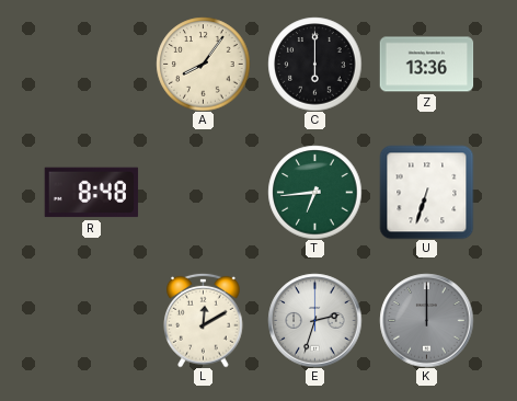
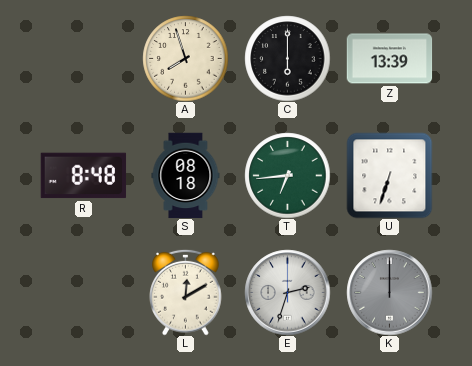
A: 8:06 -> 7:57 (185, 58)
Z: 13:36 -> 13:39 (389, 59)
S: none -> 08:18 (186, 175)
